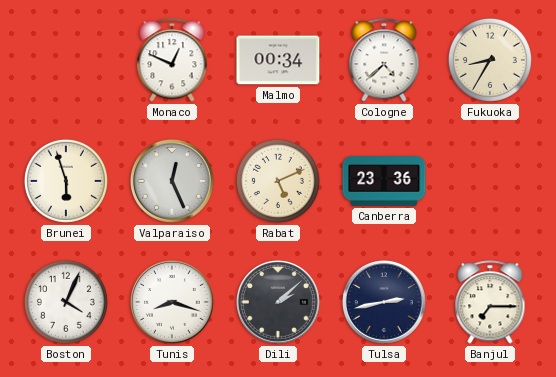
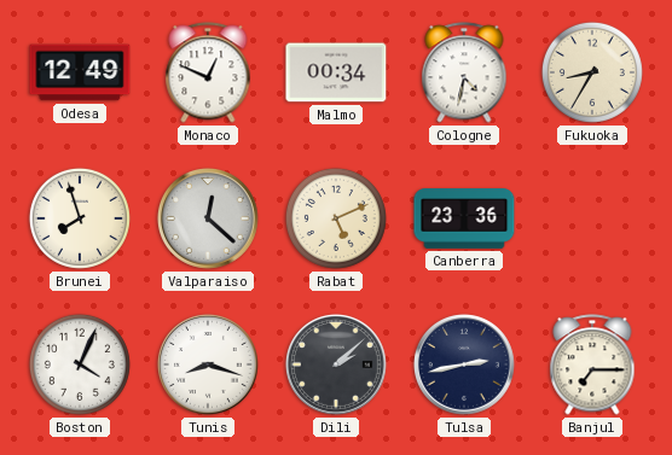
Odesa: none -> 12:49 (80, 72)
Cologne: 4:38 -> 4:32 (464, 72)
Brunei: 5:57 -> 7:57 (80, 218)
Valparaiso: 12:26 -> 12:22 (208, 218)
